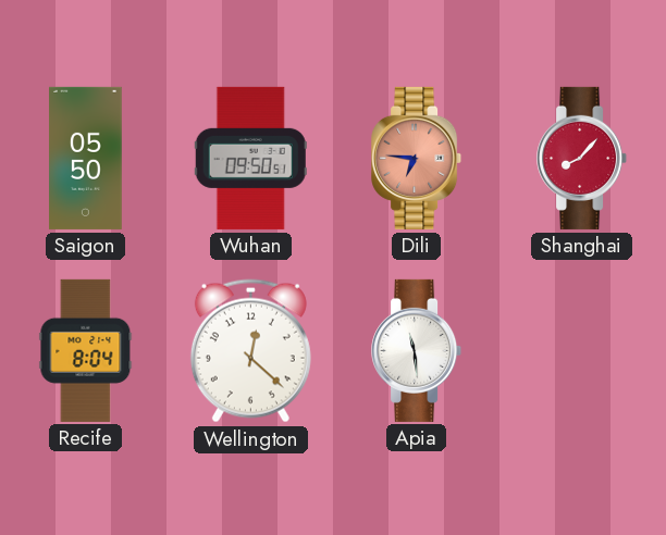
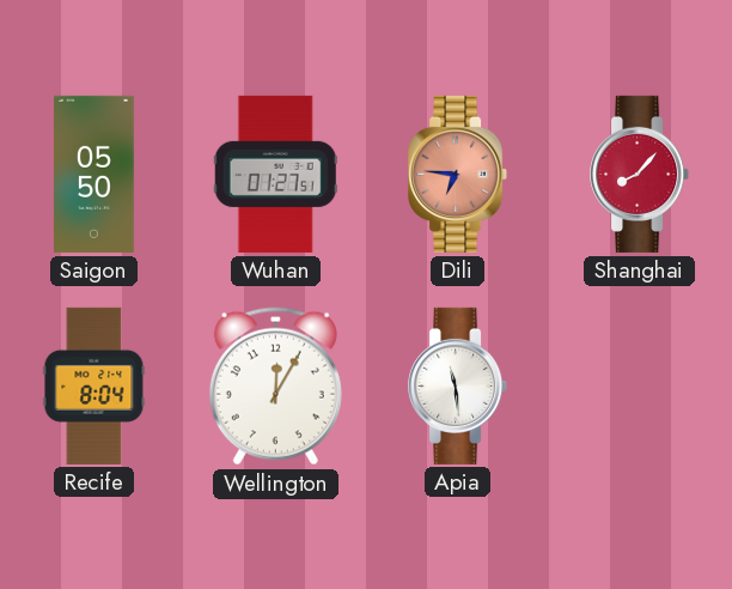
Wuhan: 09:50 -> 01:27 (275, 174)
Wellington: 12:22 -> 12:05 (275, 387)
